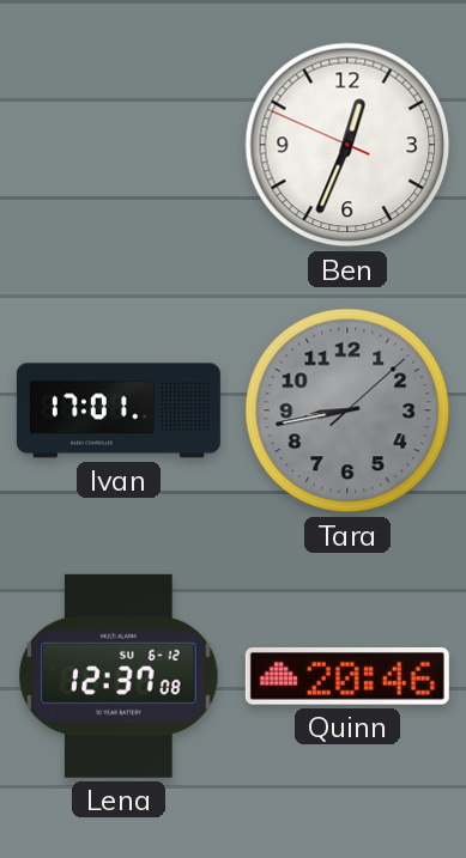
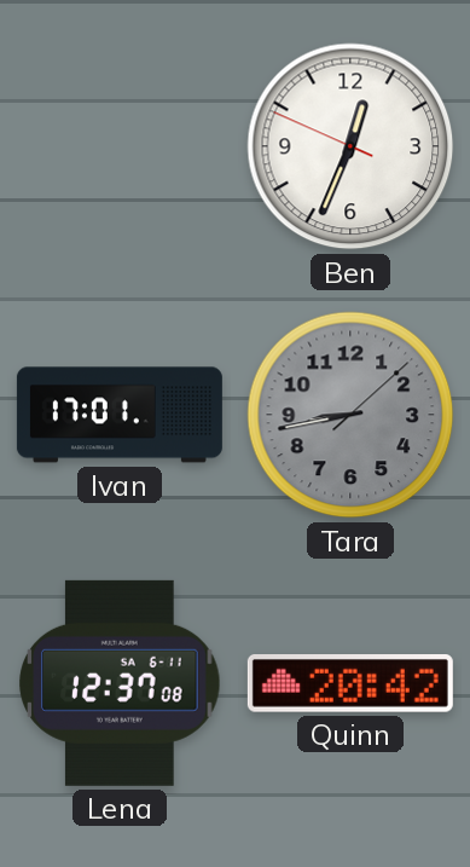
Lena date: SU 6-12 -> SA 6-11 (120, 683)
Quinn: 20:46 -> 20:42 (350, 684)
